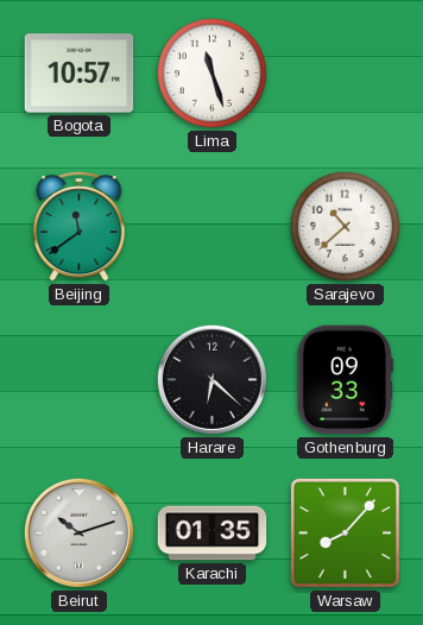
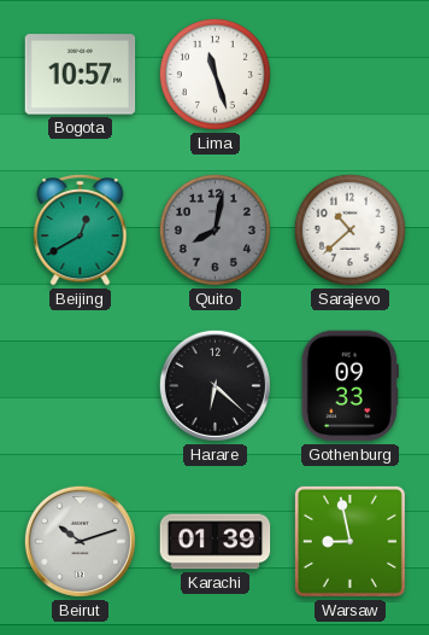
Beijing: 11:39 -> 12:40 (81, 229)
Quito: none -> 8:02 (214, 229)
Karachi: 01:35 -> 01:39 (216, 542)
Warsaw: 8:07 -> 8:58 (349, 541)
